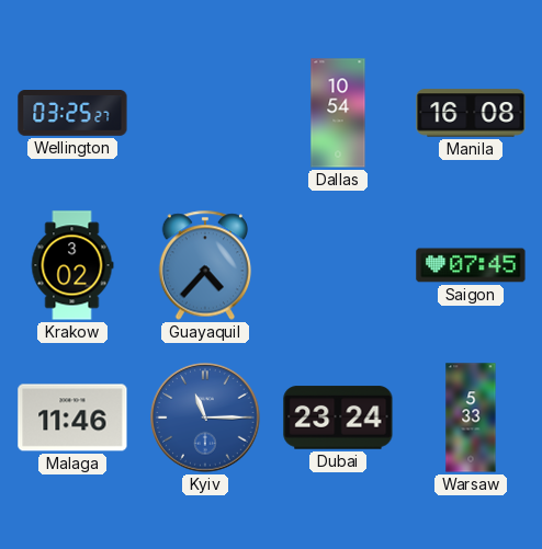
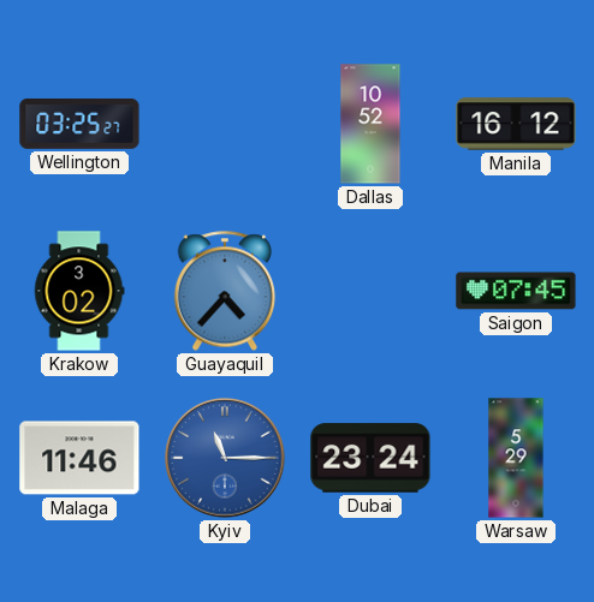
Dallas: 10:54 -> 10:52 (370, 124)
Manila: 16:08 -> 16:12 (516, 124)
Warsaw: 5:33 -> 5:29 (516, 458)
